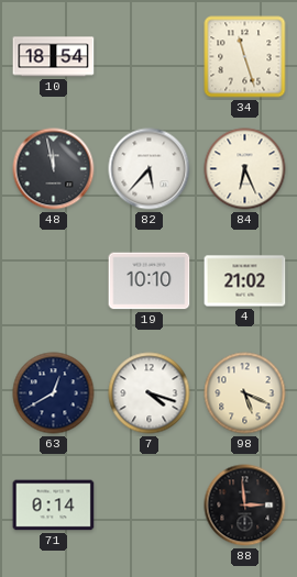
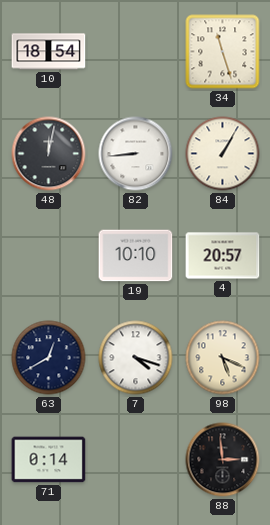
48: 11:58 -> 12:02 (49, 154)
82: 5:37 -> 8:44 (136, 154)
84: 6:26 -> 1:05 (223, 154)
4: 21:02 -> 20:57 (223, 256)
